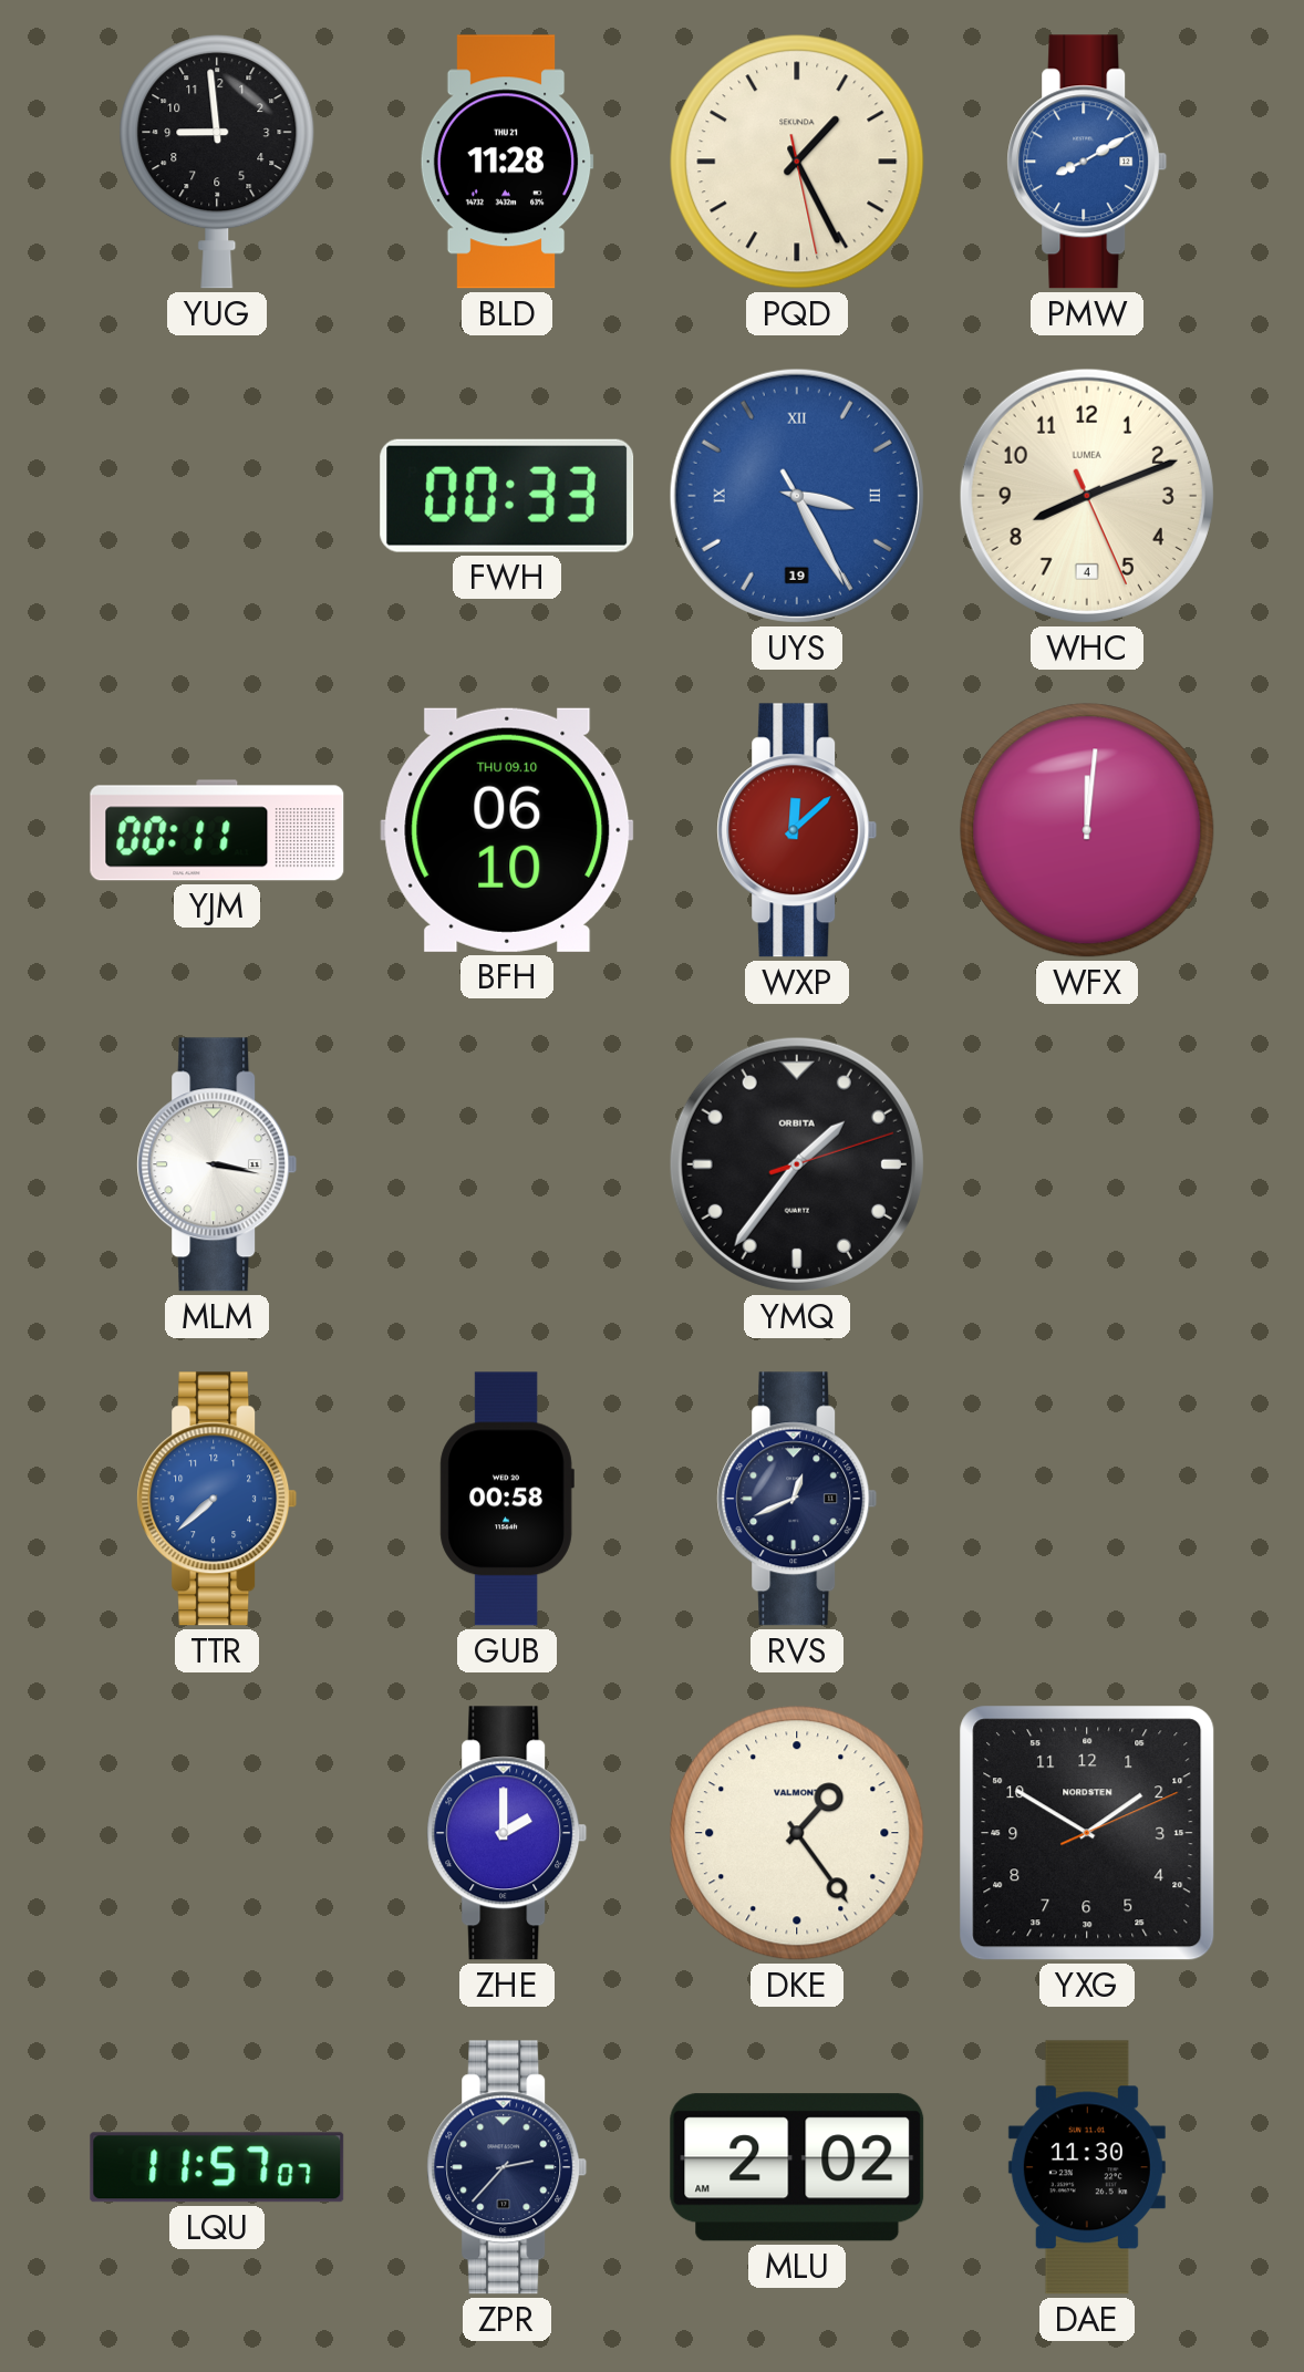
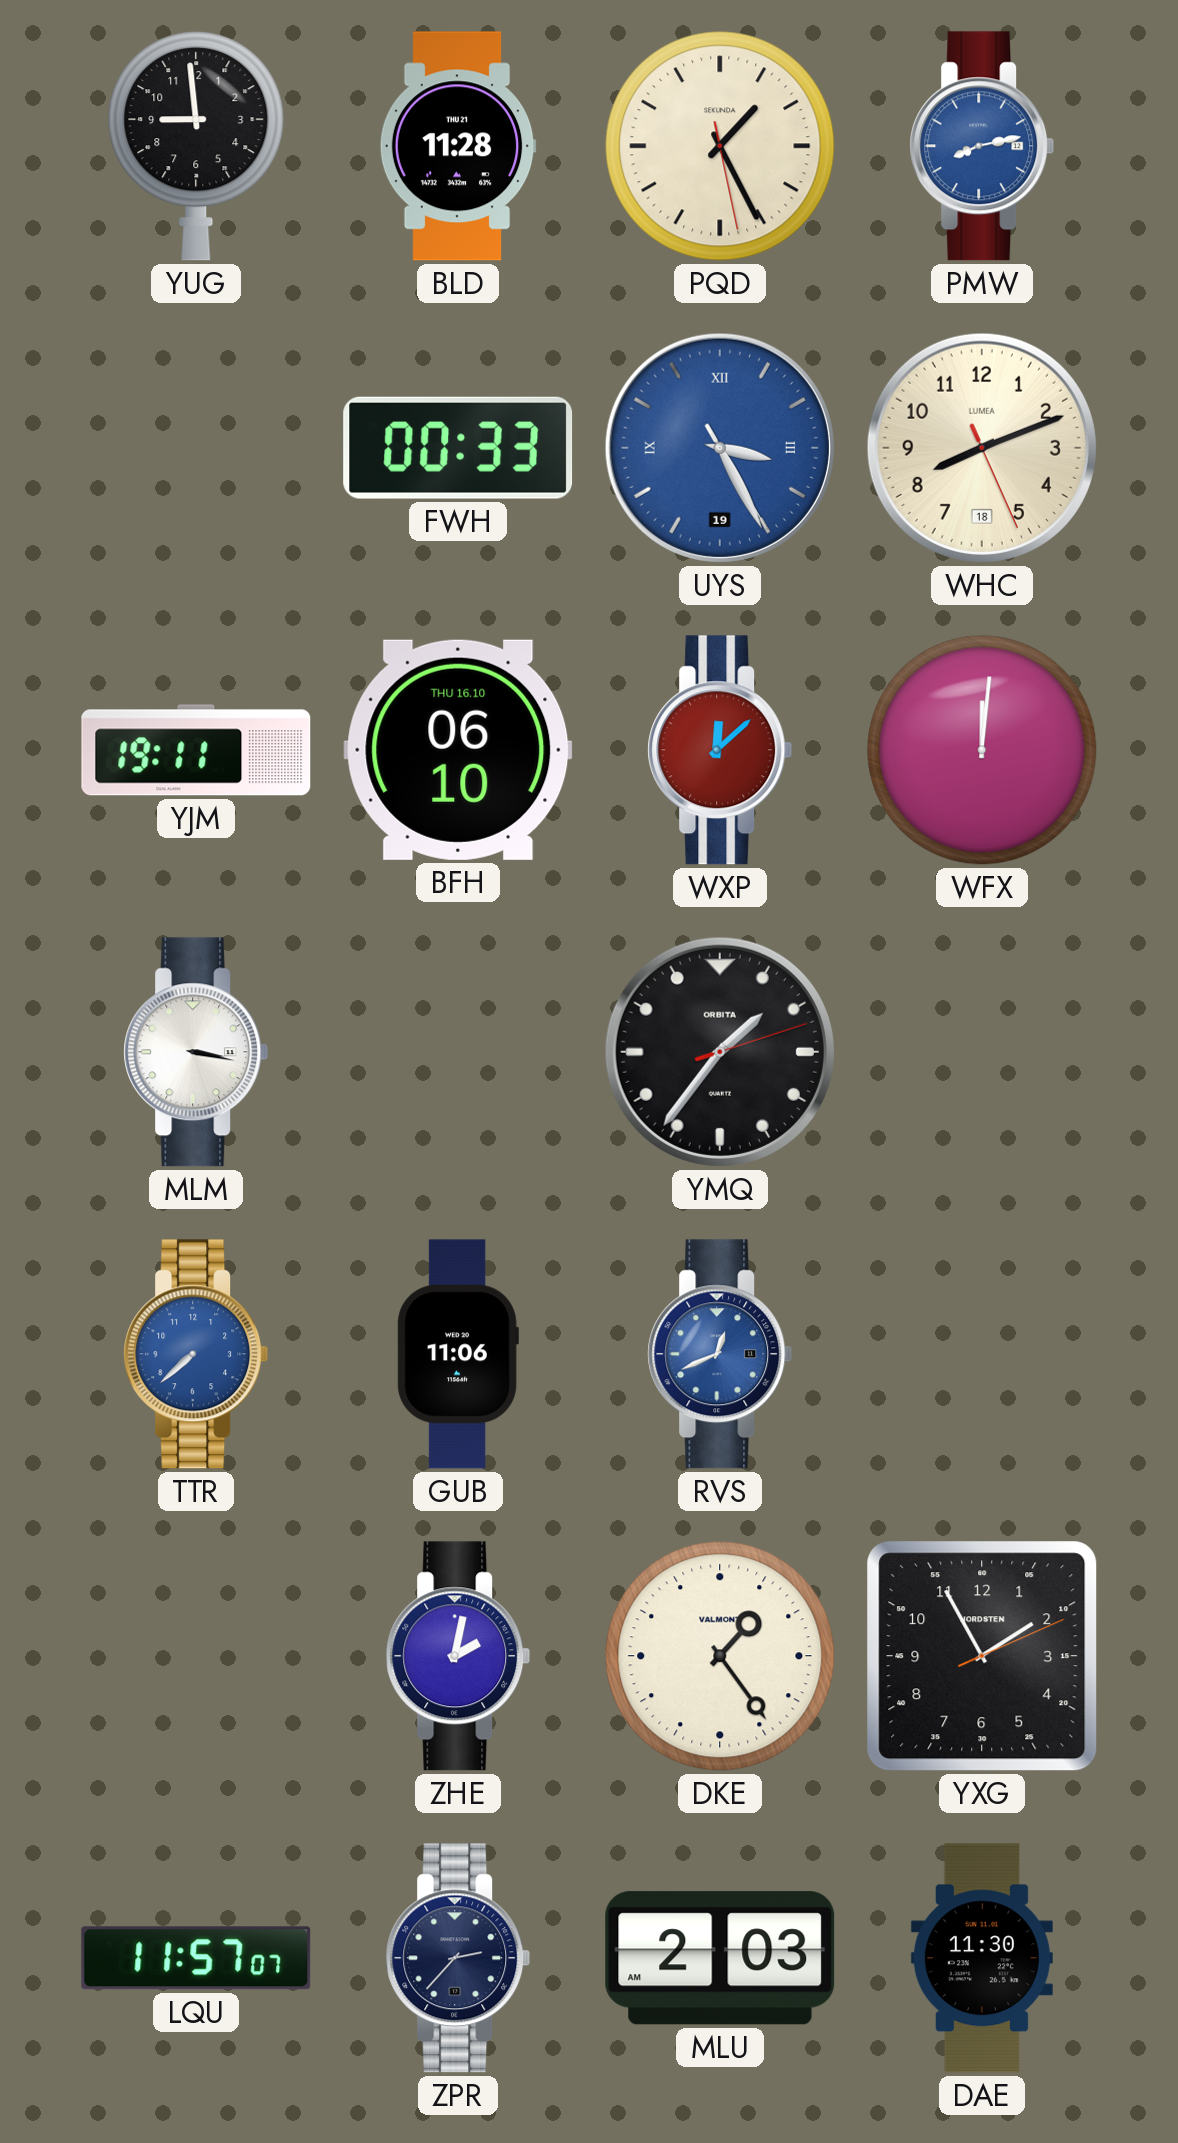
PMW: 8:10 -> 8:13 (982, 146)
WHC date: 4 -> 18 (982, 448)
YJM: 00:11 -> 19:11 (196, 750)
BFH date: THU 09.10 -> THU 16.10 (458, 750)
GUB: 00:58 -> 11:06 (458, 1354)
RVS dial: navy -> blue (720, 1354)
ZHE: 2:00 -> 2:02 (458, 1656)
YXG: 1:50 -> 1:55 (982, 1656)
MLU: 2:02 -> 2:03 (720, 1958)
